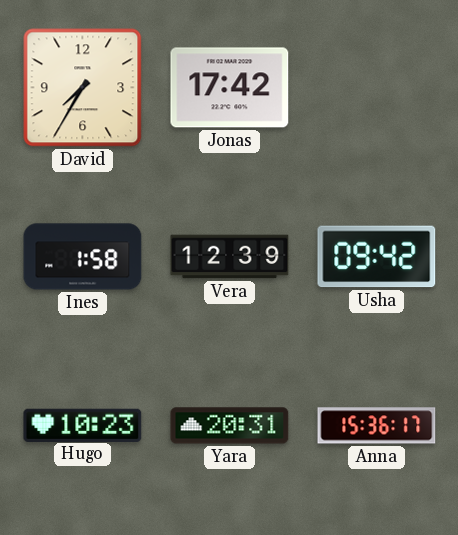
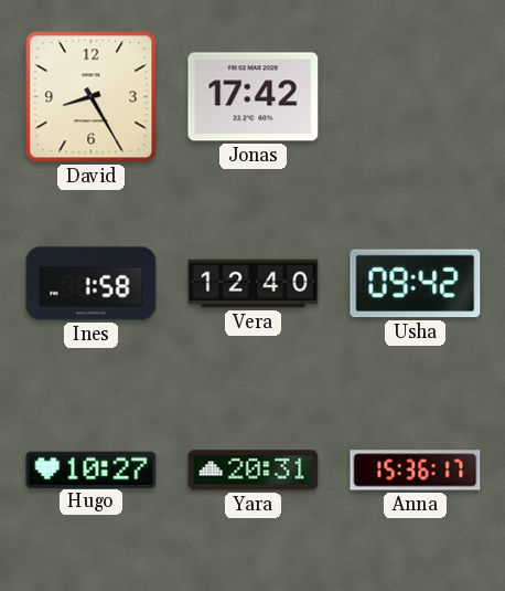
David: 7:35 -> 8:25 (92, 97)
Vera: 12:39 -> 12:40 (254, 284)
Hugo: 10:23 -> 10:27 (92, 469)
